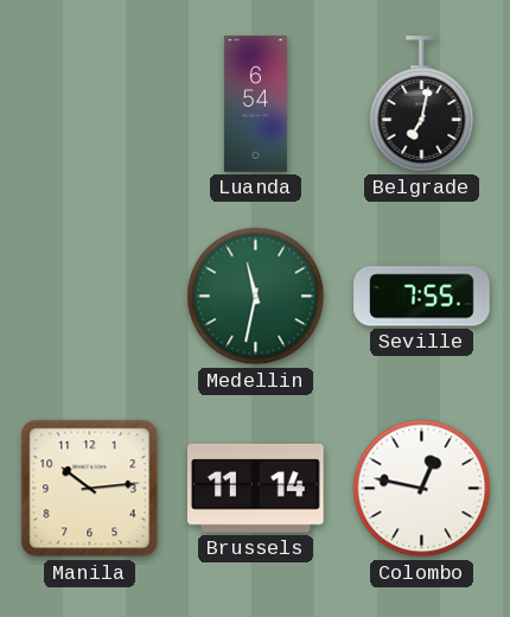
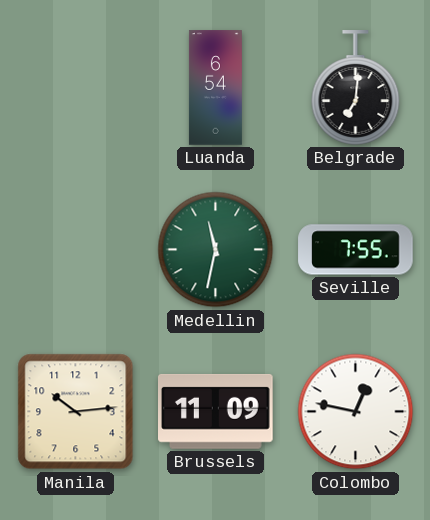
Belgrade: 7:02 -> 7:01 (356, 88)
Brussels: 11:14 -> 11:09 (216, 411)
